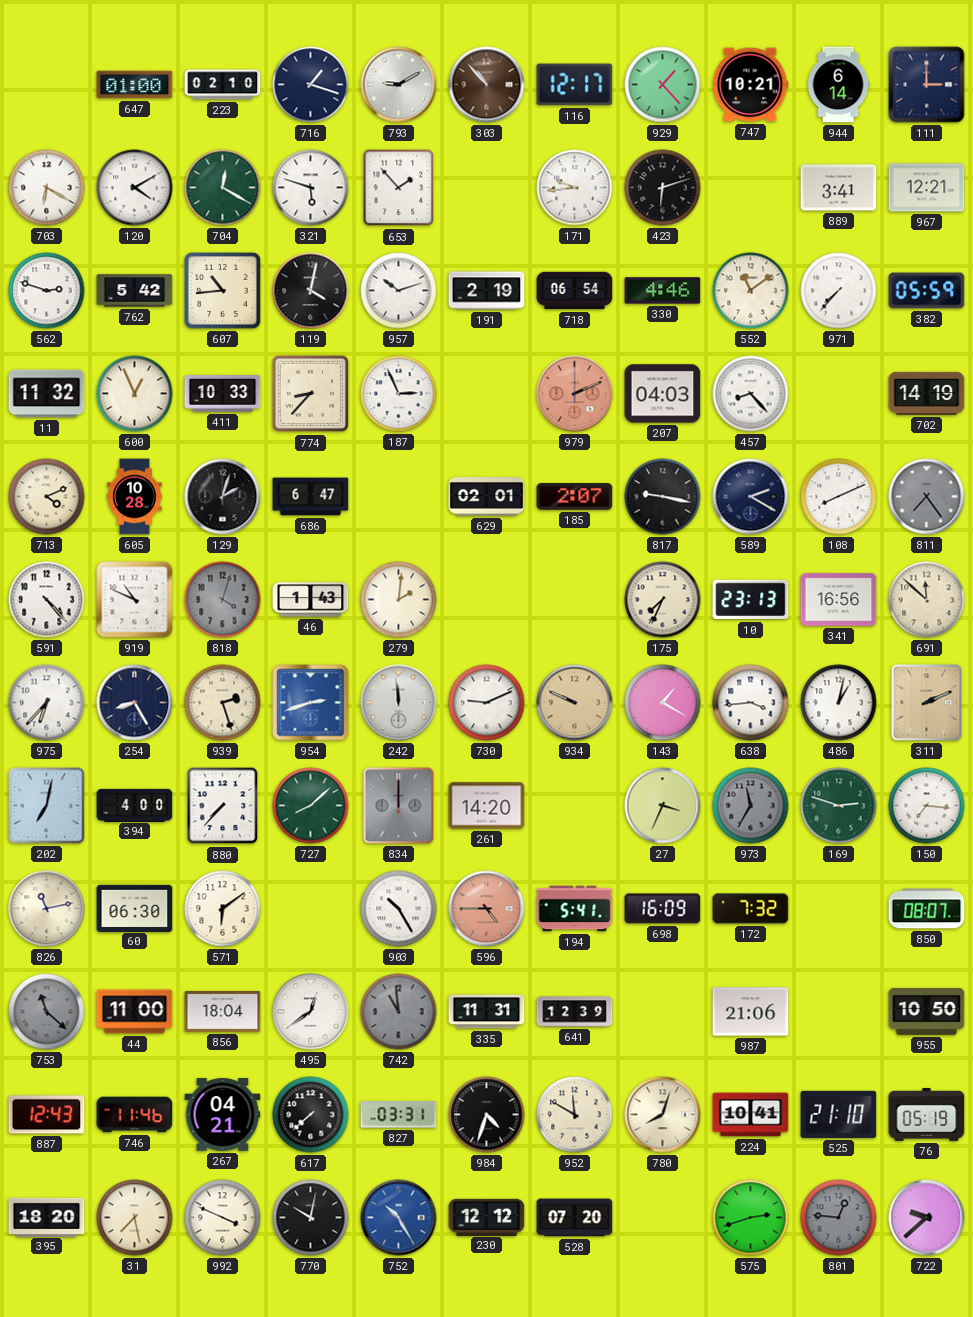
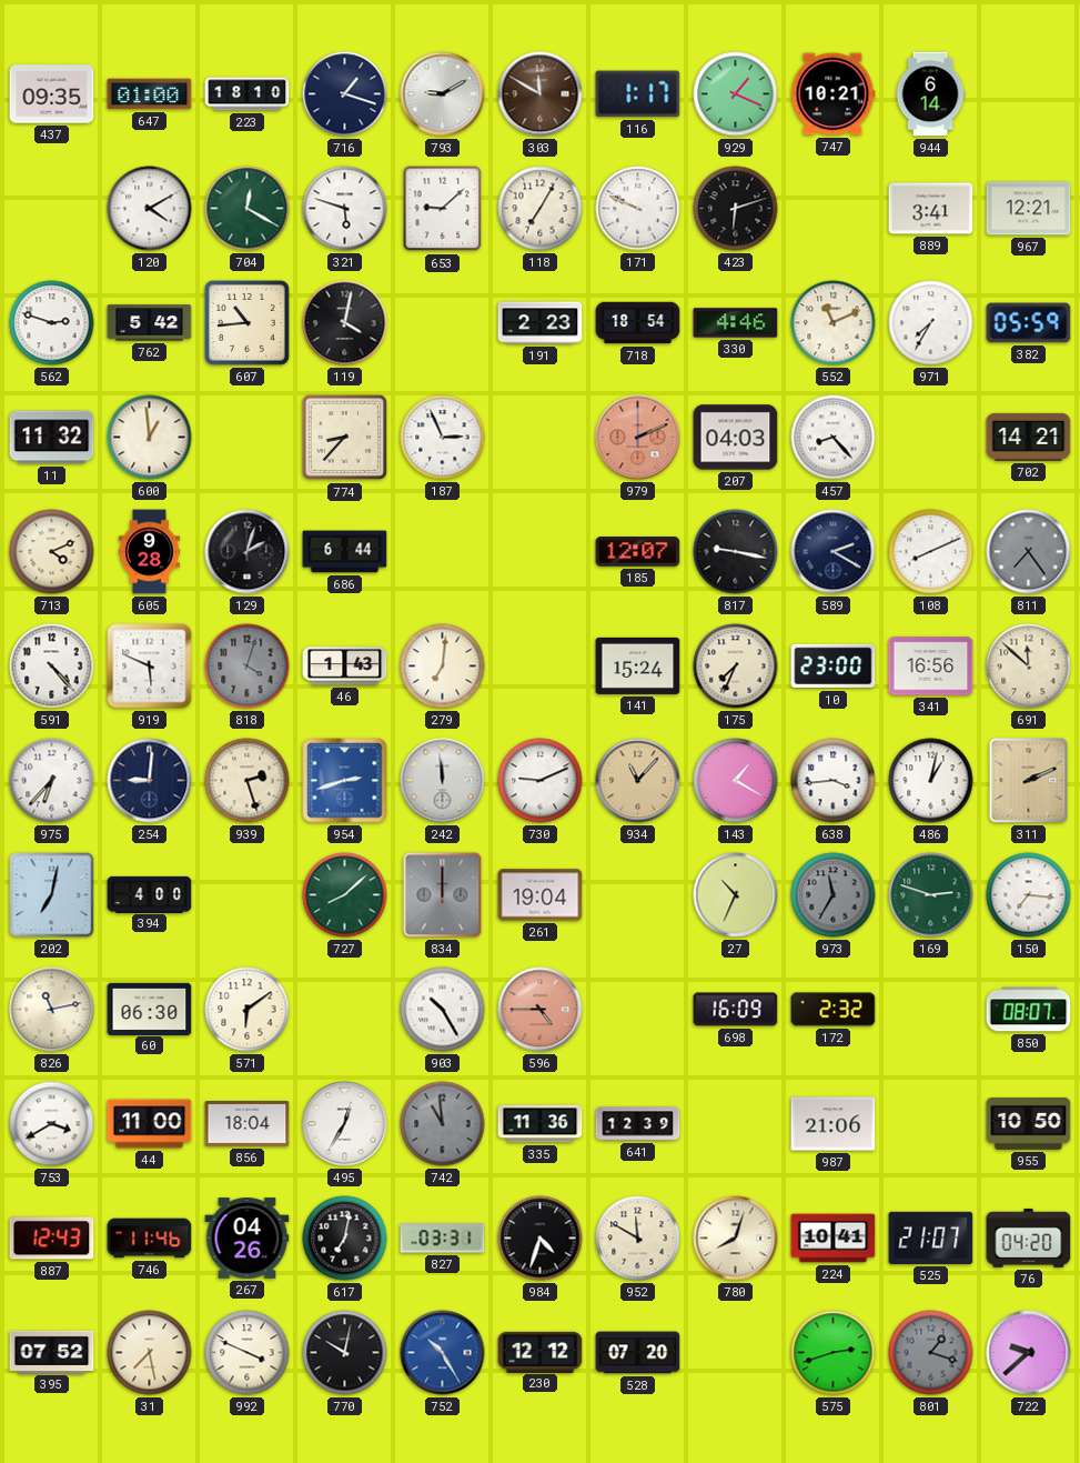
437: none -> 09:35 (52, 94)
223: 02:10 -> 18:10 (248, 94)
303: 10:53 -> 11:50 (541, 94)
116: 12:17 -> 1:17 (638, 94)
929: 1:23 -> 1:19 (736, 94)
111: 3:00 -> none (927, 85)
703: 6:20 -> none (47, 188)
653: 1:53 -> 9:08 (443, 209)
118: none -> 7:05 (541, 209)
171: 9:44 -> 9:49 (638, 209)
957: 10:12 -> none (399, 291)
191: 2:19 -> 2:23 (541, 323)
718: 06:54 -> 18:54 (638, 323)
552: 11:09 -> 11:11 (834, 323)
971: 7:37 -> 7:35 (931, 323)
600: 12:56 -> 12:59 (150, 438)
411: 10:33 -> none (223, 394)
702: 14:19 -> 14:21 (1029, 437)
605: 10:28 -> 9:28 (149, 552)
686: 6:47 -> 6:44 (345, 552)
629: 02:01 -> none (487, 497)
185: 2:07 -> 12:07 (638, 552)
919: 10:49 -> 5:49 (150, 667)
279: 2:01 -> 7:01 (443, 667)
141: none -> 15:24 (638, 665)
10: 23:13 -> 23:00 (834, 667)
254: 8:25 -> 9:01 (150, 781)
934: 9:49 -> 11:07 (638, 781)
880: 7:37 -> none (223, 806)
261: 14:20 -> 19:04 (541, 895)
27: 3:34 -> 10:34 (736, 895)
194: 5:41 -> none (575, 909)
172: 7:32 -> 2:32 (834, 1010)
753: 11:22 -> 3:40 (52, 1124)
753 dial: grey -> white (52, 1124)
495: 12:39 -> 12:35 (345, 1124)
335: 11:31 -> 11:36 (541, 1124)
267: 04:21 -> 04:26 (248, 1239)
617: 7:38 -> 7:02 (345, 1239)
525: 21:10 -> 21:07 (931, 1237)
76: 05:19 -> 04:20 (1029, 1237)
395: 18:20 -> 07:52 (52, 1352)
801: 12:46 -> 1:18 (931, 1353)
